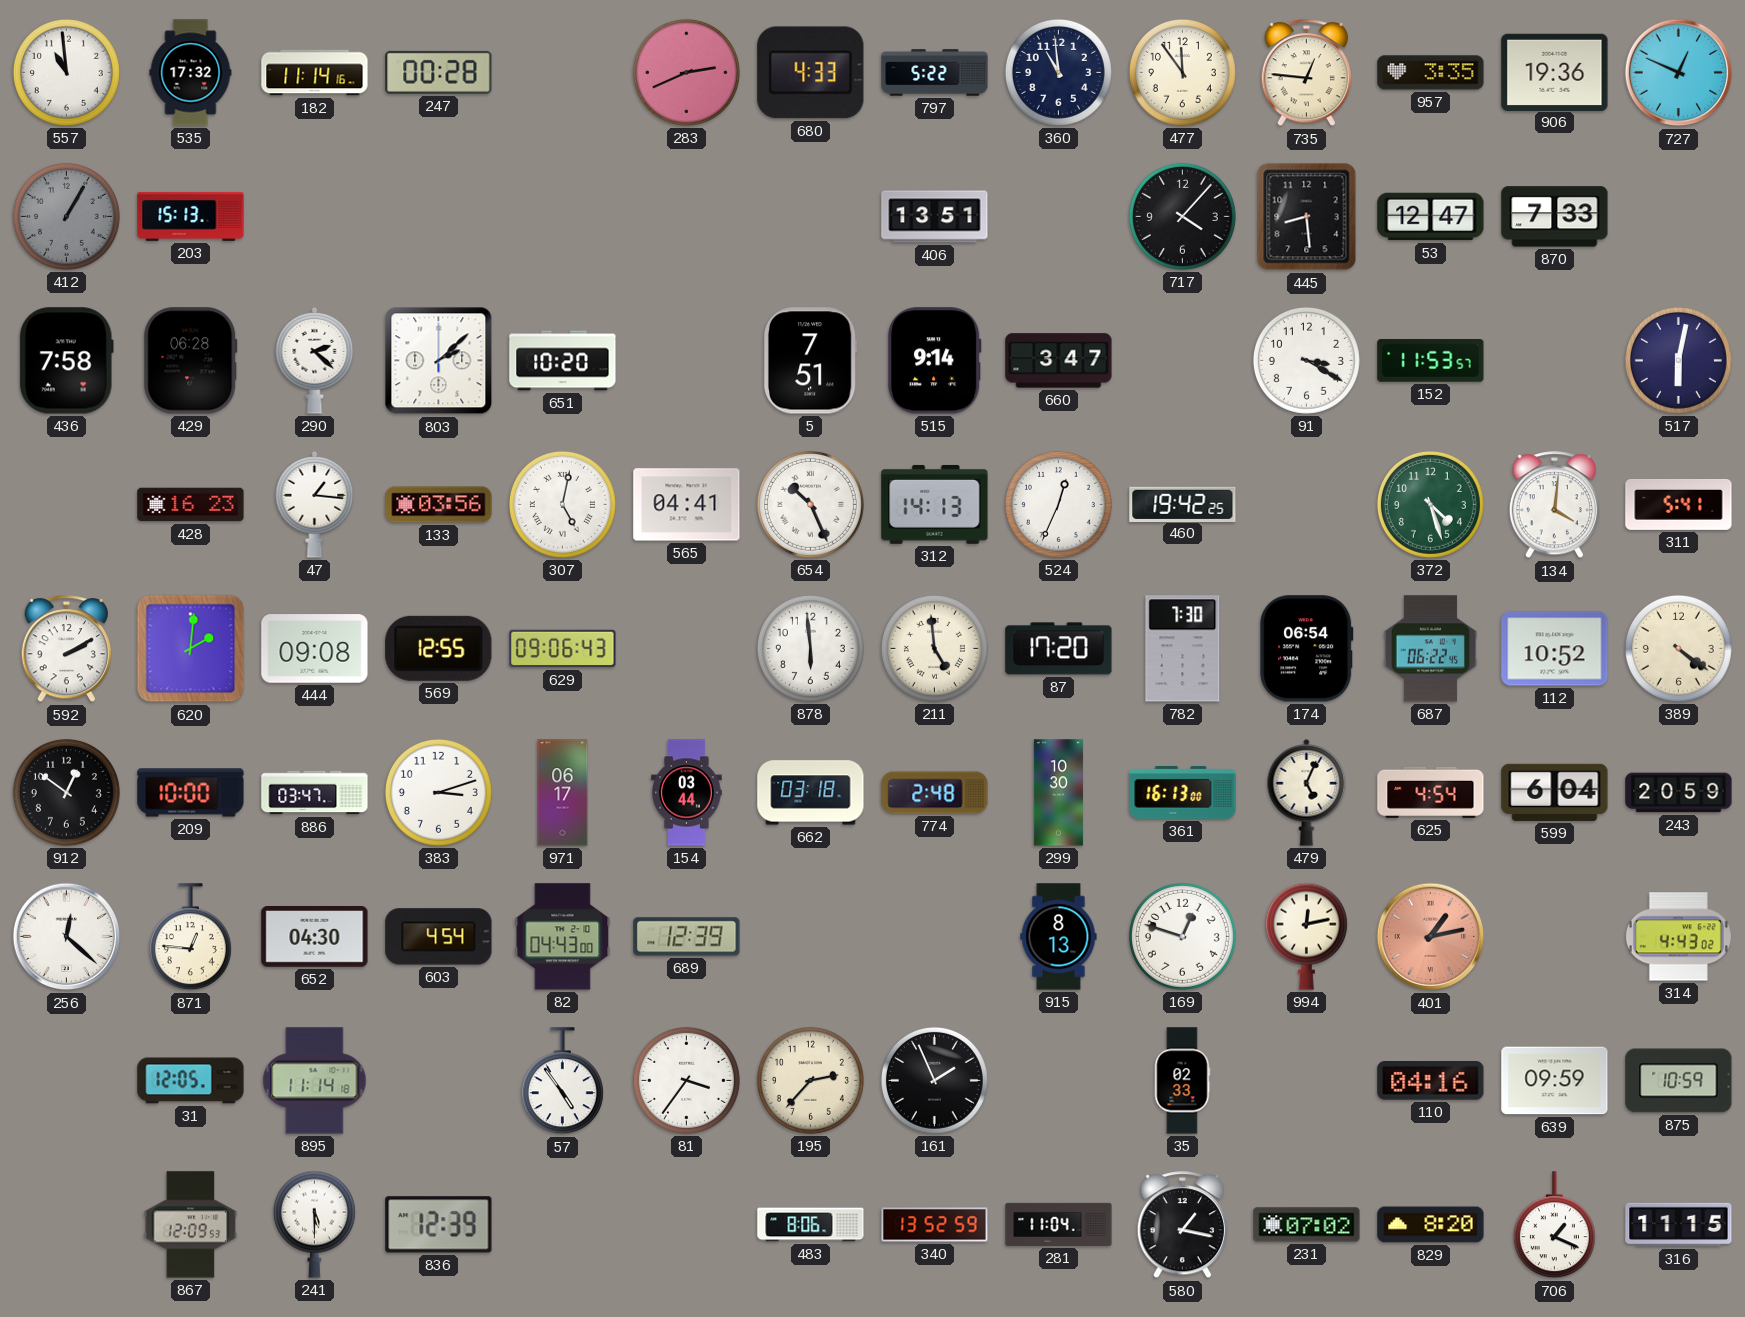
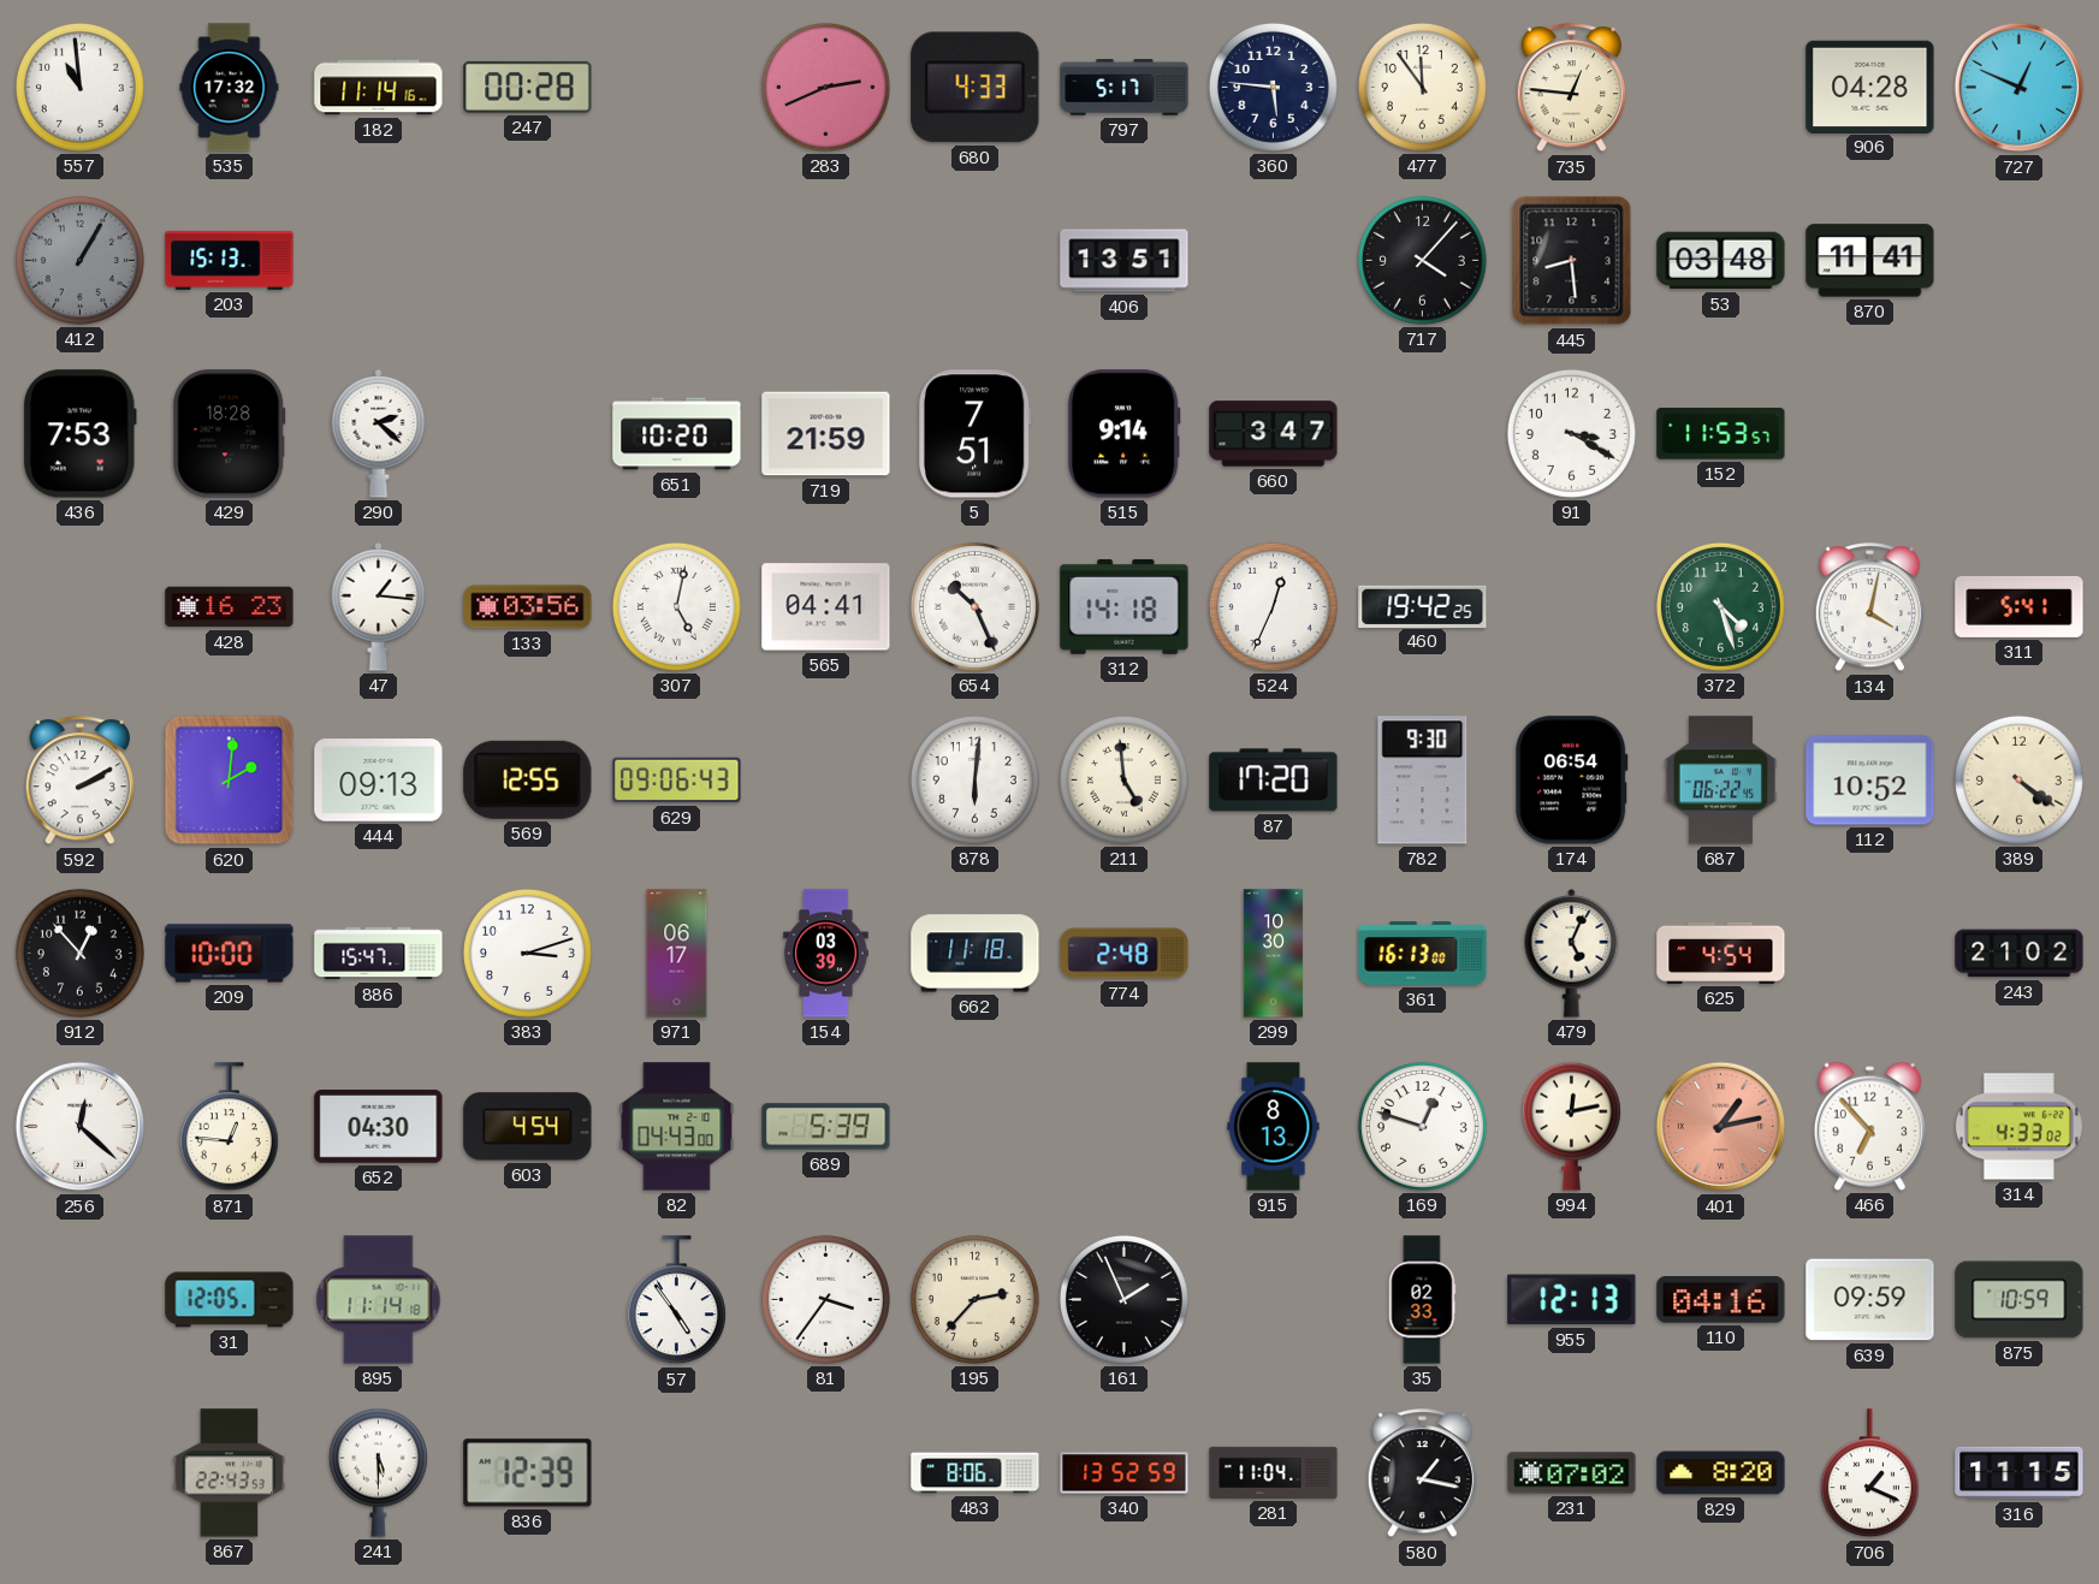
797: 5:22 -> 5:17 (1125, 88)
360: 10:59 -> 5:46 (1273, 87)
957: 3:35 -> none (1431, 73)
906: 19:36 -> 04:28 (1870, 87)
53: 12:47 -> 03:48 (1721, 261)
870: 7:33 -> 11:41 (1870, 261)
436: 7:58 -> 7:53 (79, 434)
429: 06:28 -> 18:28 (230, 434)
803: 2:08 -> none (439, 361)
719: none -> 21:59 (826, 434)
517: 6:02 -> none (1678, 360)
312: 14:13 -> 14:18 (1125, 606)
134: 4:01 -> 4:02 (1869, 607)
444: 09:08 -> 09:13 (379, 781)
878: 5:59 -> 6:01 (974, 779)
782: 7:30 -> 9:30 (1423, 781)
912: 12:51 -> 12:53 (79, 953)
886: 03:47 -> 15:47 (379, 954)
154: 03:44 -> 03:39 (826, 954)
662: 03:18 -> 11:18 (976, 954)
599: 6:04 -> none (1555, 792)
243: 20:59 -> 21:02 (2020, 954)
689: 12:39 -> 5:39 (826, 1127)
466: none -> 6:53 (1869, 1126)
314: 4:43 -> 4:33 (2018, 1127)
955: none -> 12:13 (1572, 1300)
867: 12:09 -> 22:43 (230, 1473)
